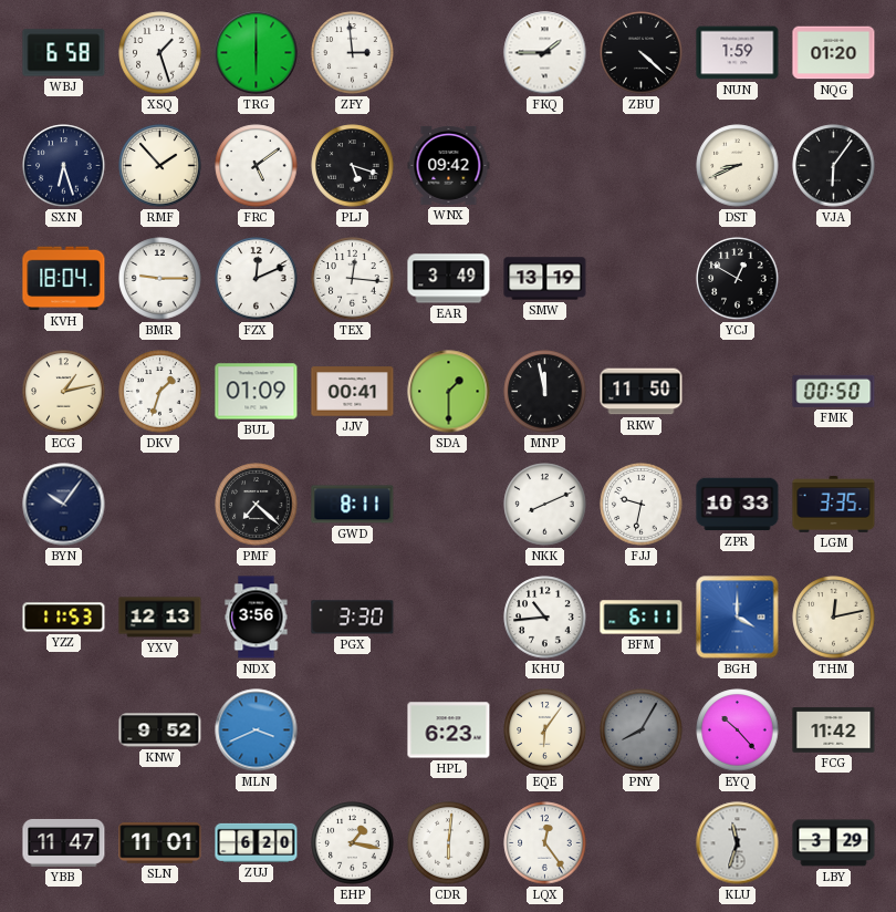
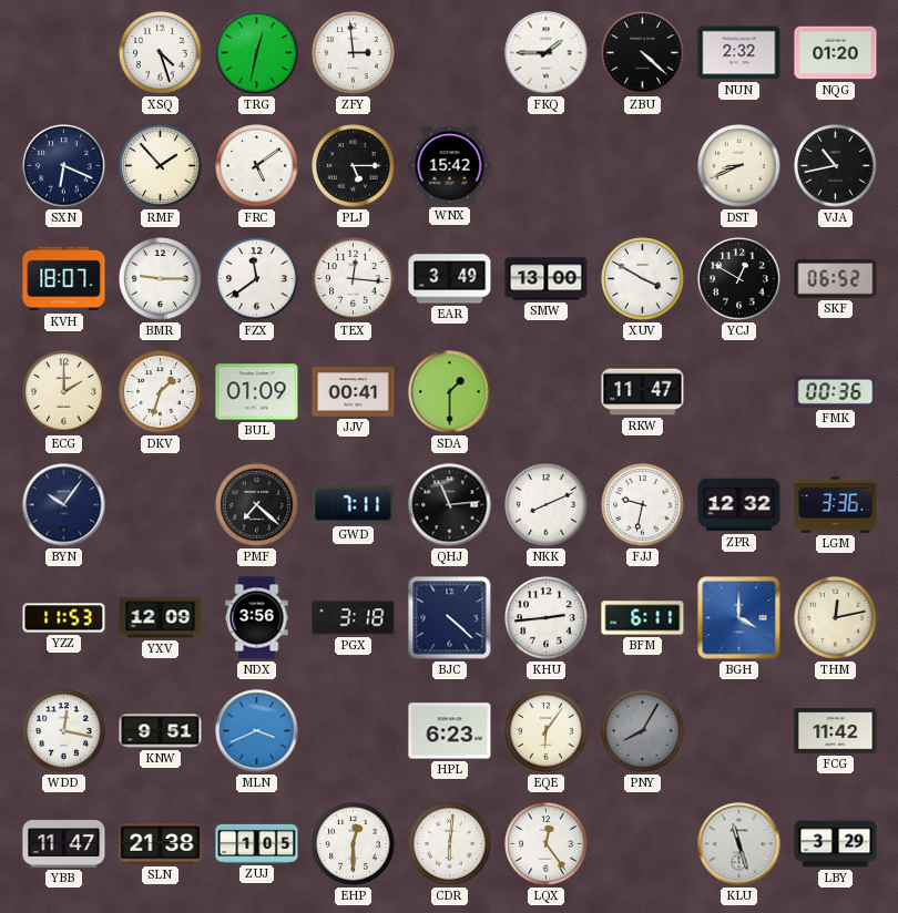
WBJ: 6:58 -> none (64, 53)
XSQ: 1:27 -> 4:27 (161, 53)
TRG: 6:00 -> 12:32 (257, 53)
NUN: 1:59 -> 2:32 (739, 53)
SXN: 6:27 -> 6:19 (64, 166)
PLJ: 5:18 -> 5:15 (354, 166)
WNX: 09:42 -> 15:42 (450, 165)
VJA: 6:06 -> 10:43 (836, 166)
KVH: 18:04 -> 18:07 (64, 279)
FZX: 12:11 -> 11:39 (257, 279)
SMW: 13:19 -> 13:00 (547, 279)
XUV: none -> 3:50 (643, 279)
SKF: none -> 06:52 (836, 279)
ECG: 1:13 -> 2:00 (64, 392)
MNP: 11:58 -> none (545, 392)
RKW: 11:50 -> 11:47 (643, 392)
FMK: 00:50 -> 00:36 (836, 391)
GWD: 8:11 -> 7:11 (354, 505)
QHJ: none -> 11:14 (450, 505)
ZPR: 10:33 -> 12:32 (739, 505)
LGM: 3:35 -> 3:36 (836, 505)
YXV: 12:13 -> 12:09 (161, 618)
PGX: 3:30 -> 3:18 (354, 618)
BJC: none -> 4:22 (450, 618)
KHU: 10:44 -> 2:44 (547, 618)
WDD: none -> 12:17 (64, 731)
KNW: 9:52 -> 9:51 (161, 731)
EYQ: 10:23 -> none (738, 730)
SLN: 11:01 -> 21:38 (161, 844)
ZUJ: 6:20 -> 1:05 (257, 843)
EHP: 1:17 -> 12:30 (354, 844)
KLU: 11:33 -> 11:27 (739, 844)
